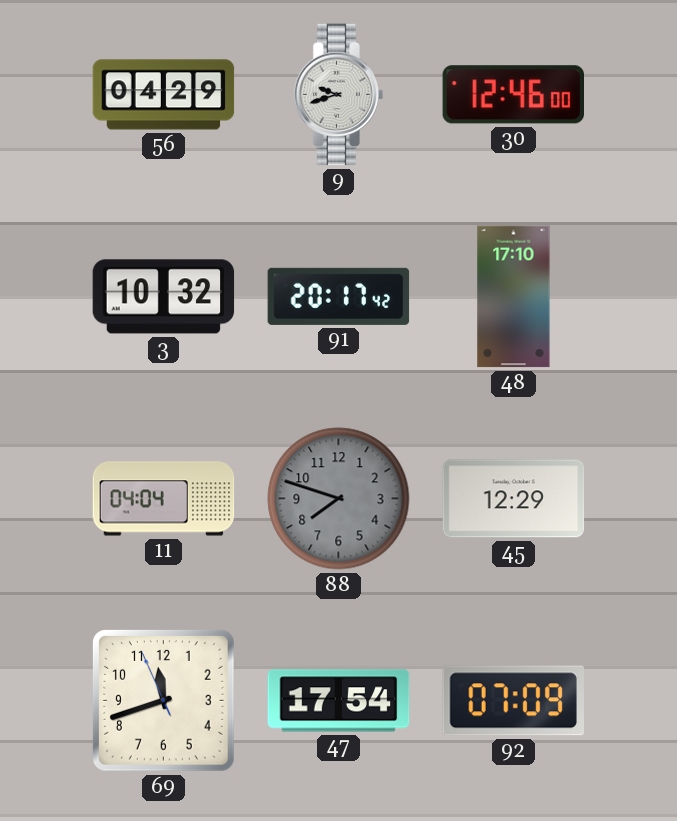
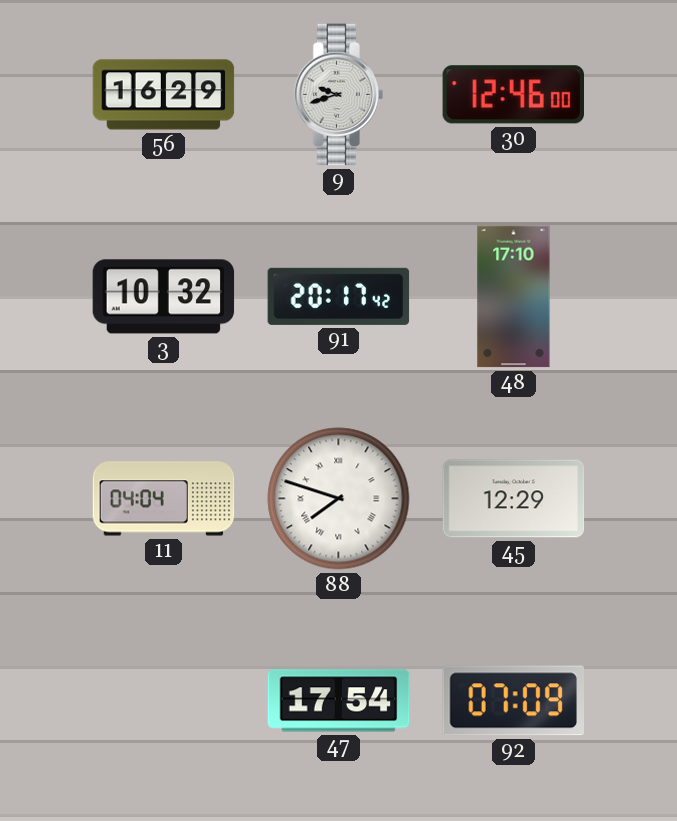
56: 04:29 -> 16:29 (164, 95)
88 dial: grey -> white (339, 499)
88 numerals: Arabic -> Roman (339, 499)
69: 11:41 -> none (163, 700)
